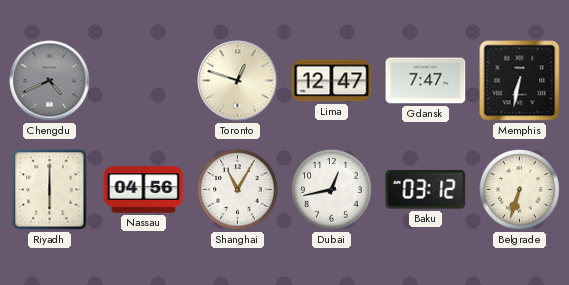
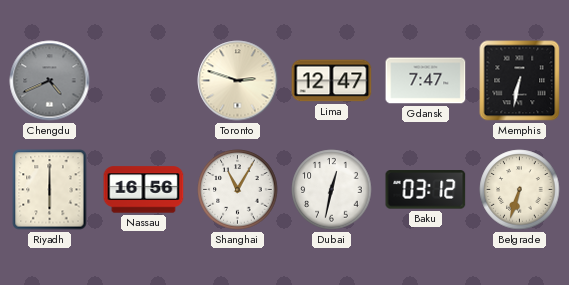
Toronto: 12:48 -> 2:48 (238, 81)
Nassau: 04:56 -> 16:56 (144, 190)
Dubai: 12:43 -> 12:32 (332, 190)
